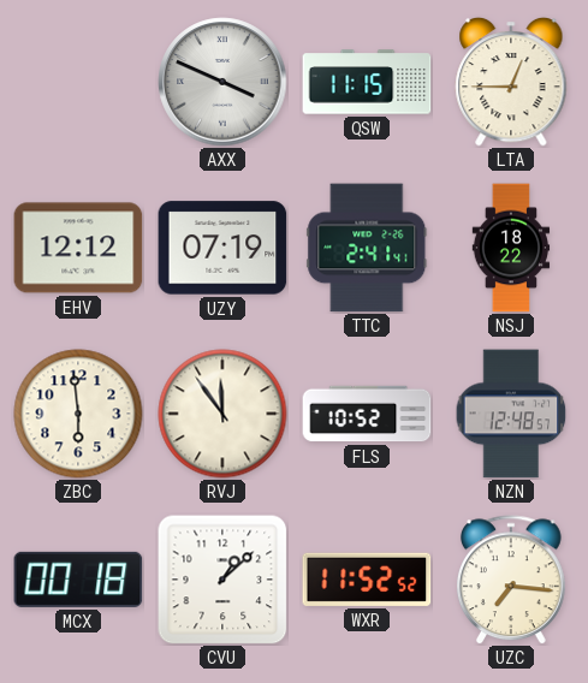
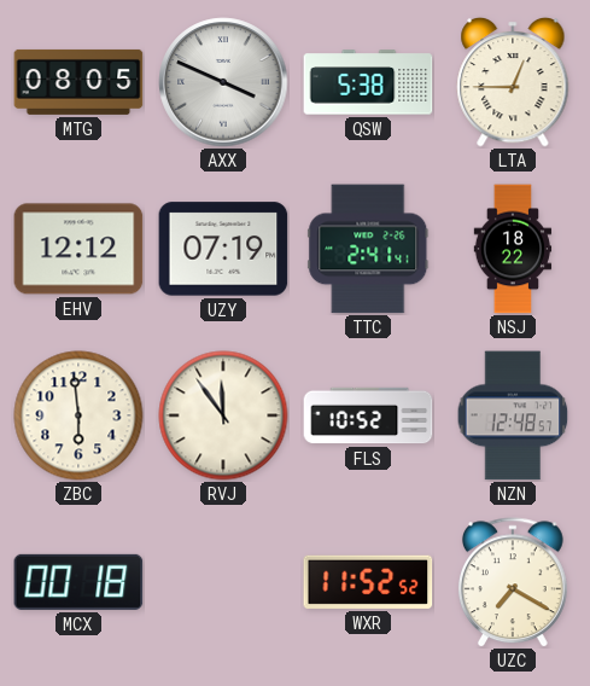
MTG: none -> 08:05 (78, 82)
QSW: 11:15 -> 5:38 (368, 82)
CVU: 1:08 -> none (222, 580)
UZC: 7:16 -> 7:20 (513, 582)
